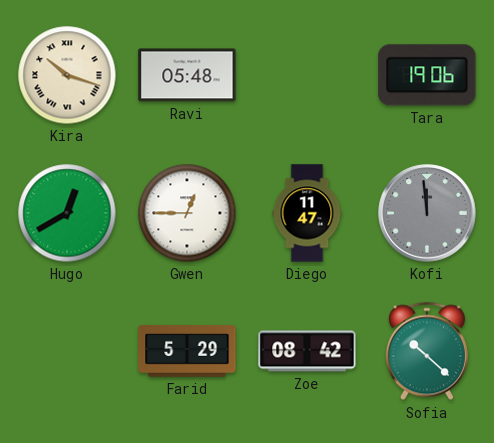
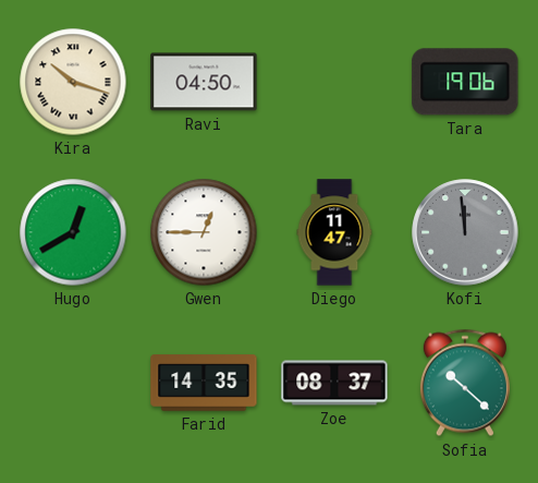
Ravi: 05:48 -> 04:50 (204, 82)
Farid: 5:29 -> 14:35 (204, 383)
Zoe: 08:42 -> 08:37 (334, 383)
